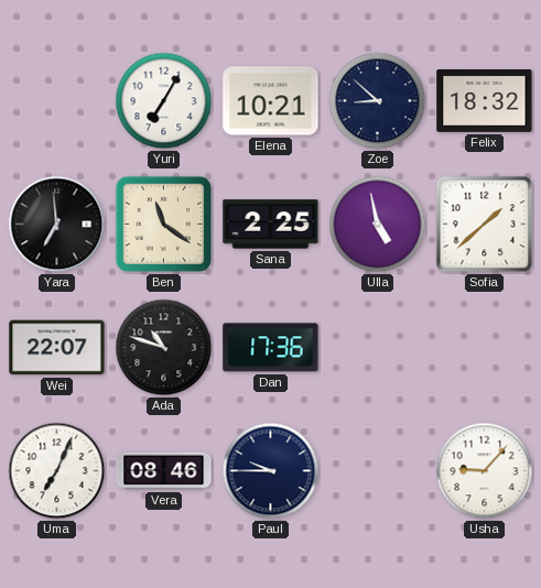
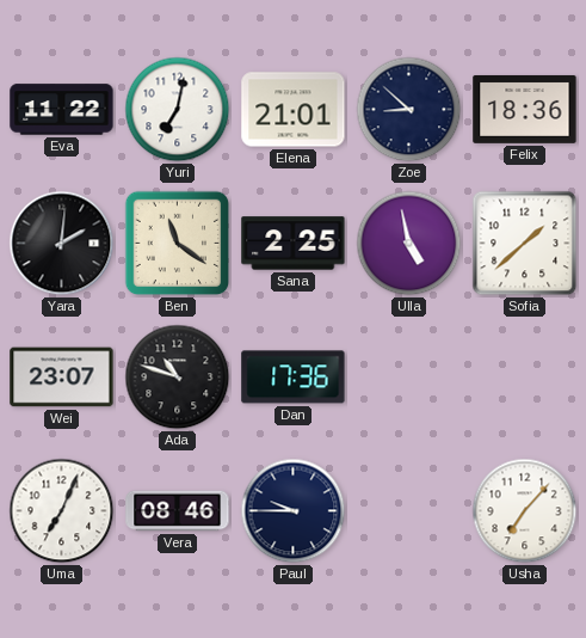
Eva: none -> 11:22 (62, 110)
Yuri: 7:05 -> 7:02 (178, 110)
Elena: 10:21 -> 21:01 (294, 110)
Felix: 18:32 -> 18:36 (525, 109)
Yara: 6:59 -> 2:01 (62, 244)
Wei: 22:07 -> 23:07 (62, 378)
Usha: 9:07 -> 7:07 (525, 511)
